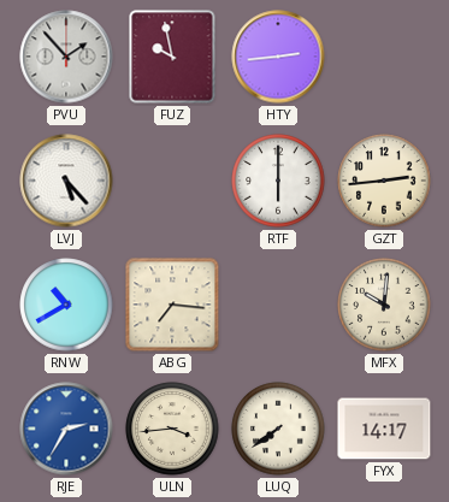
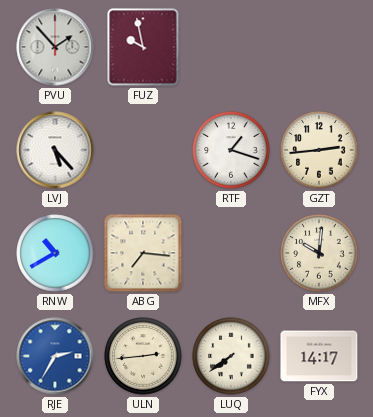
HTY: 2:44 -> none (278, 57)
RTF: 6:00 -> 1:18 (231, 150)
ULN: 3:44 -> 2:44 (143, 356)
